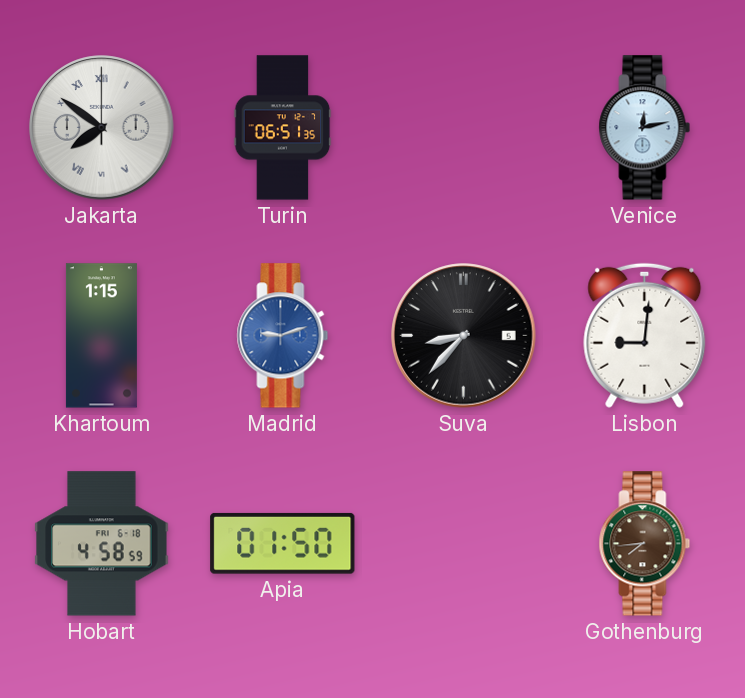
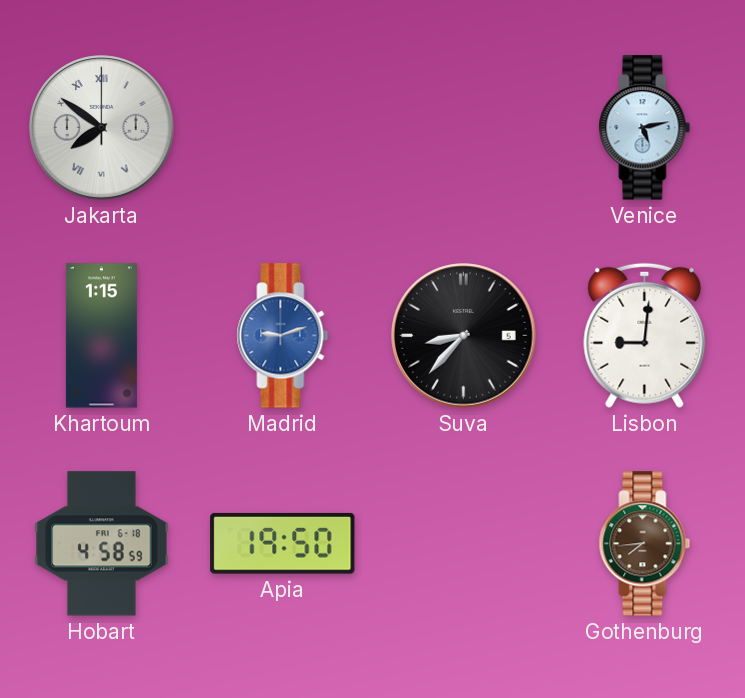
Turin: 06:51 -> none (283, 128)
Venice: 12:13 -> 5:13 (645, 128)
Apia: 01:50 -> 19:50 (283, 543)
